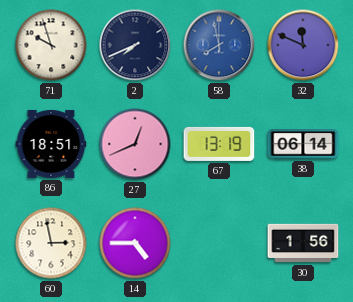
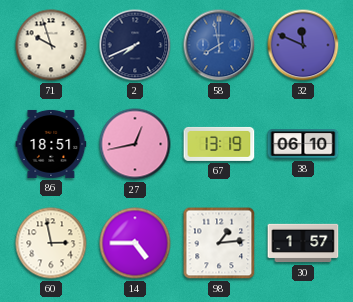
27: 12:41 -> 12:43 (135, 144)
38: 06:14 -> 06:10 (303, 145)
98: none -> 1:14 (219, 243)
30: 1:56 -> 1:57 (303, 243)
